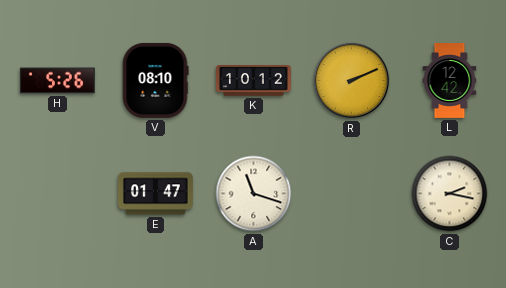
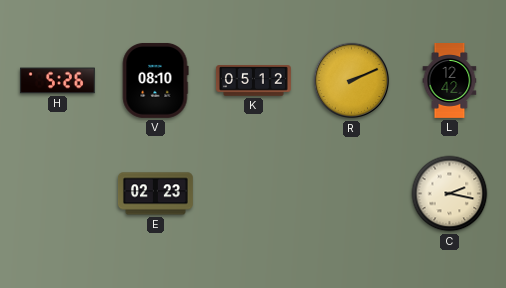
K: 10:12 -> 05:12 (254, 81)
E: 01:47 -> 02:23 (155, 194)
A: 11:18 -> none (254, 194)
